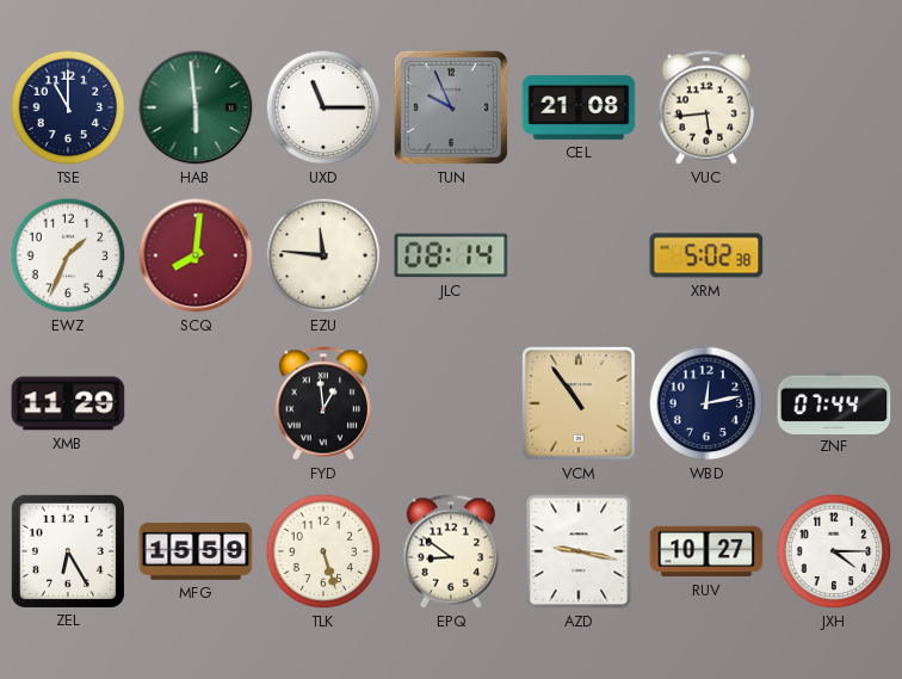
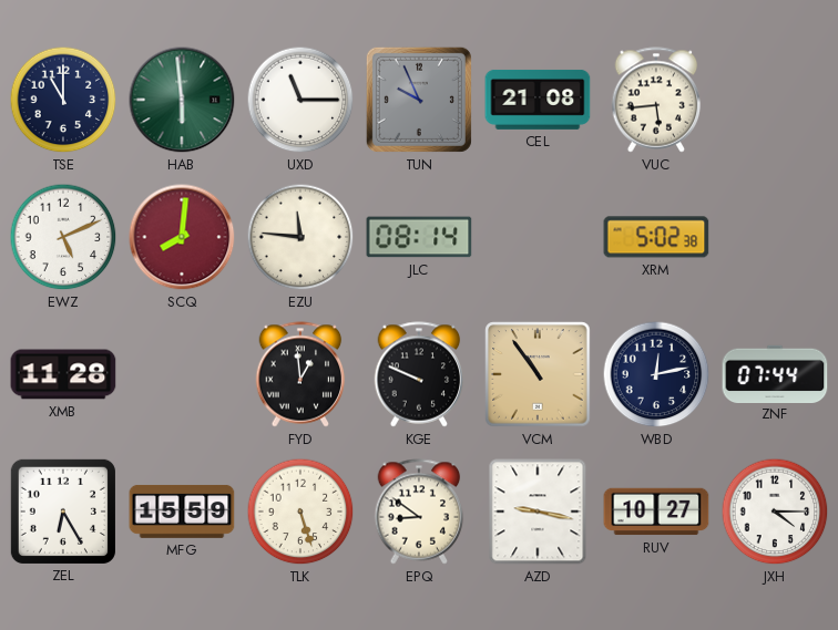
EWZ: 1:34 -> 5:11 (63, 237)
XMB: 11:29 -> 11:28 (63, 374)
KGE: none -> 9:49 (419, 374)
